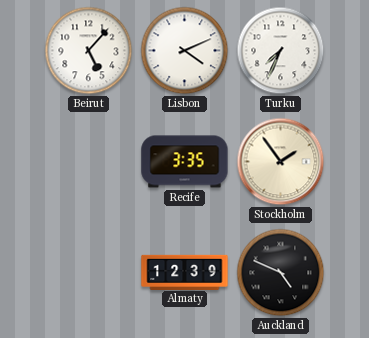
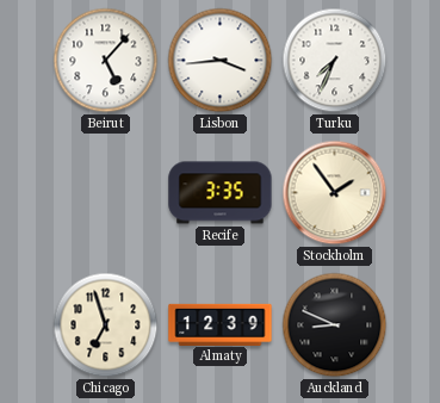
Lisbon: 4:11 -> 3:44 (221, 61)
Chicago: none -> 6:57 (106, 325)
Auckland: 4:49 -> 8:49 (335, 325)
